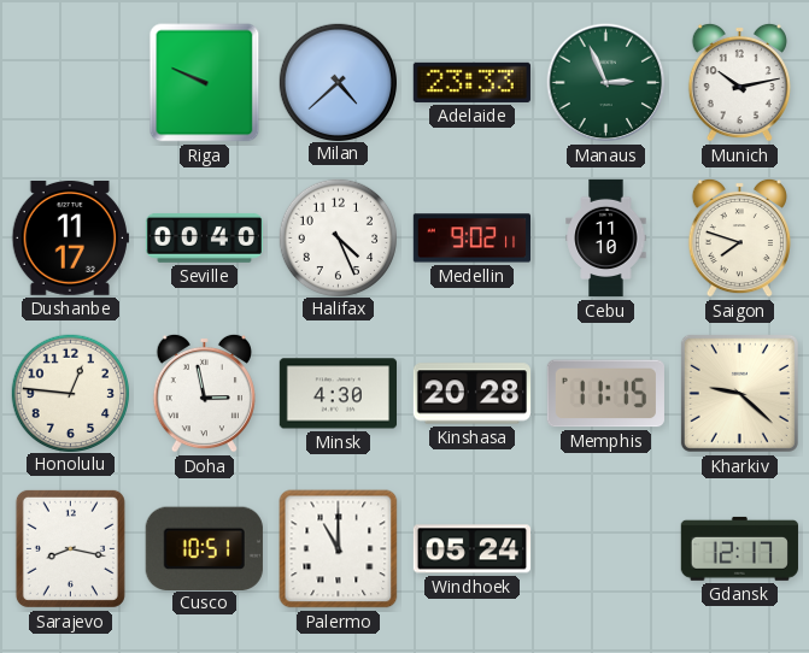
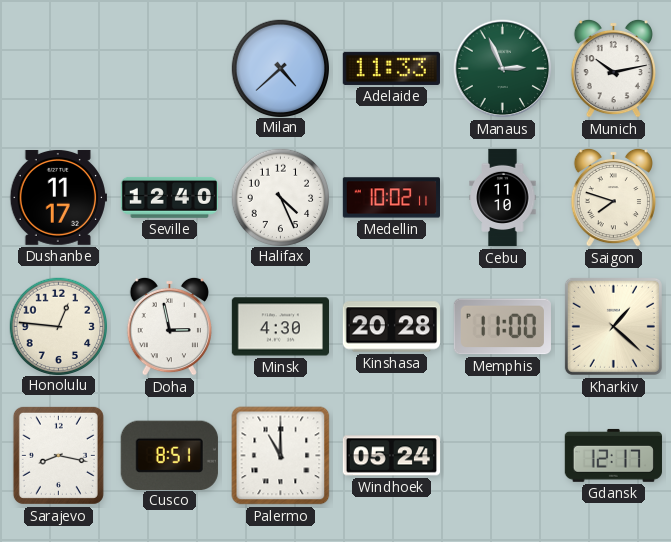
Riga: 9:49 -> none (205, 83)
Adelaide: 23:33 -> 11:33 (391, 68)
Seville: 00:40 -> 12:40 (169, 197)
Medellin: 9:02 -> 10:02 (391, 198)
Memphis: 11:15 -> 11:00 (502, 327)
Kharkiv: 9:22 -> 1:22 (613, 326)
Cusco: 10:51 -> 8:51 (169, 455)
